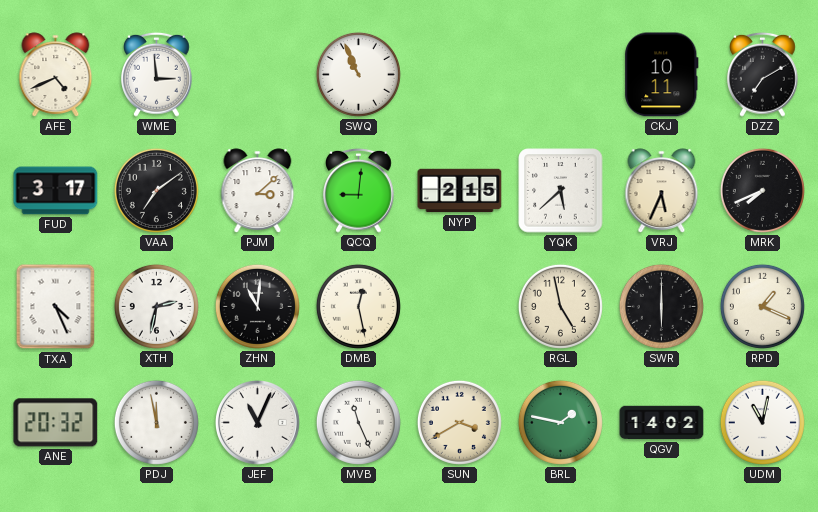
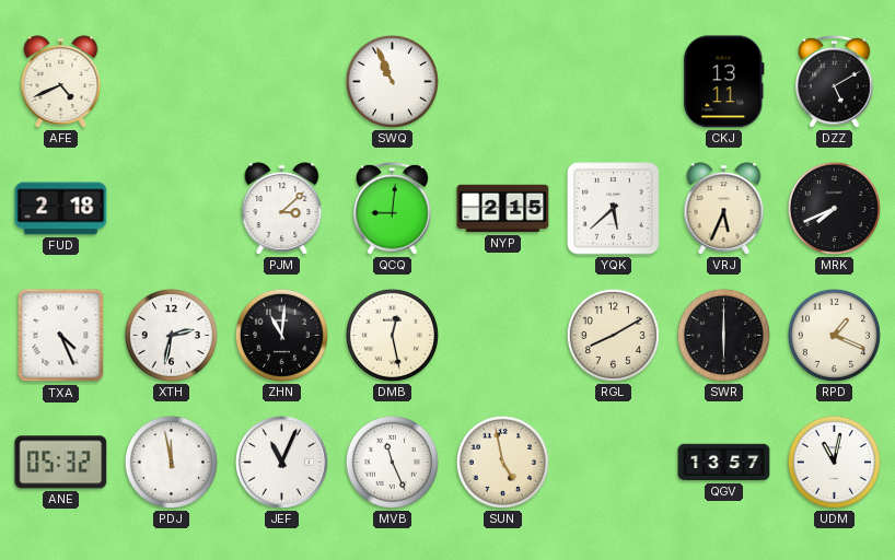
WME: 2:59 -> none (157, 74)
CKJ: 10:11 -> 13:11 (724, 82)
DZZ: 7:10 -> 5:10 (835, 81)
FUD: 3:17 -> 2:18 (61, 209)
VAA: 7:09 -> none (156, 190)
RGL: 4:58 -> 8:10 (613, 335)
ANE: 20:32 -> 05:32 (61, 463)
SUN: 3:40 -> 4:58 (502, 462)
BRL: 1:47 -> none (560, 422)
QGV: 14:02 -> 13:57 (724, 463)
